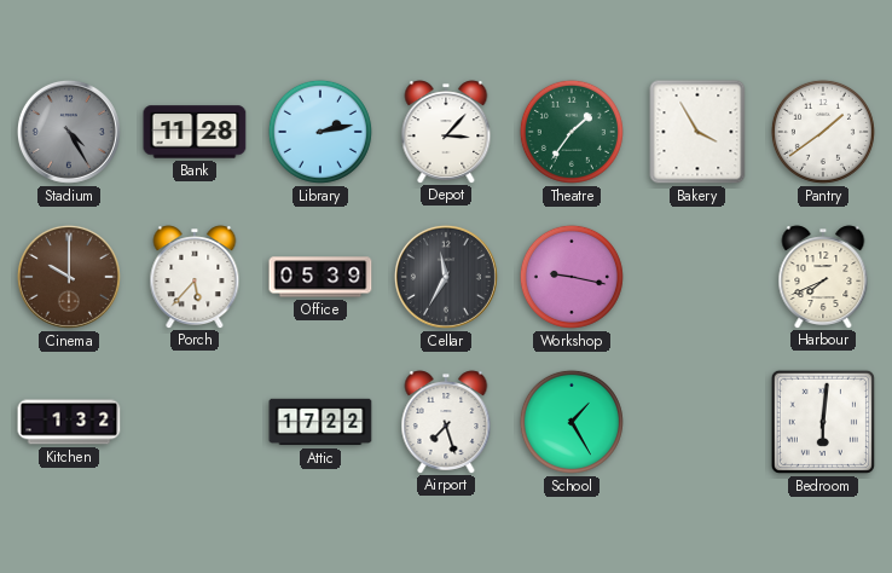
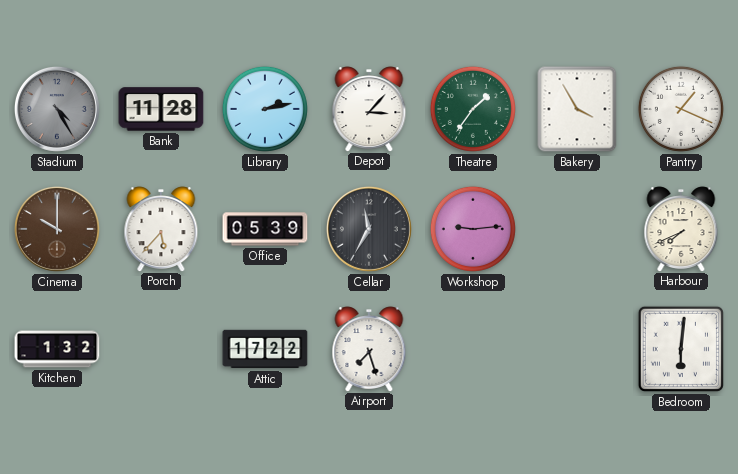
Pantry: 1:39 -> 1:19 (681, 109)
Workshop: 9:17 -> 9:14 (473, 229)
School: 1:25 -> none (572, 422)
